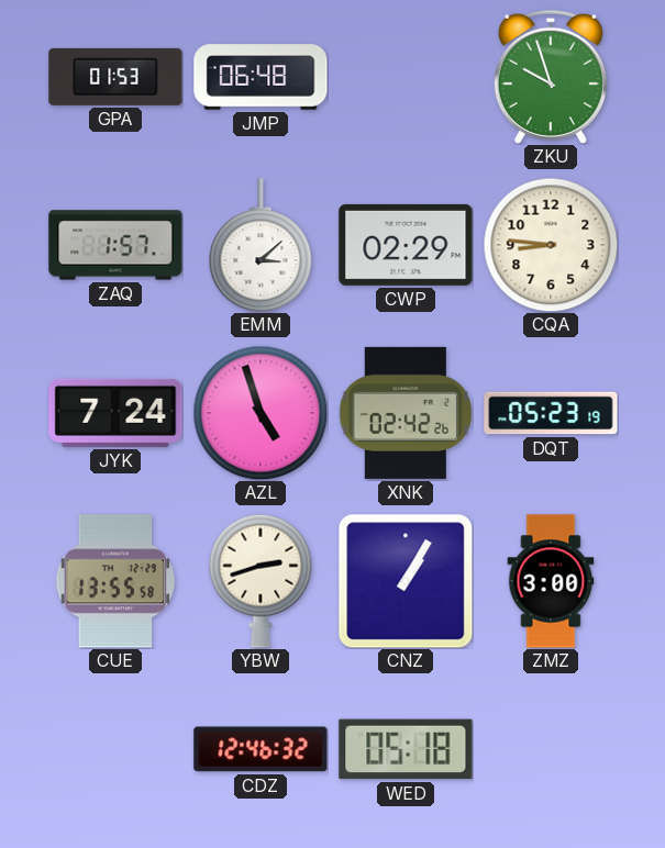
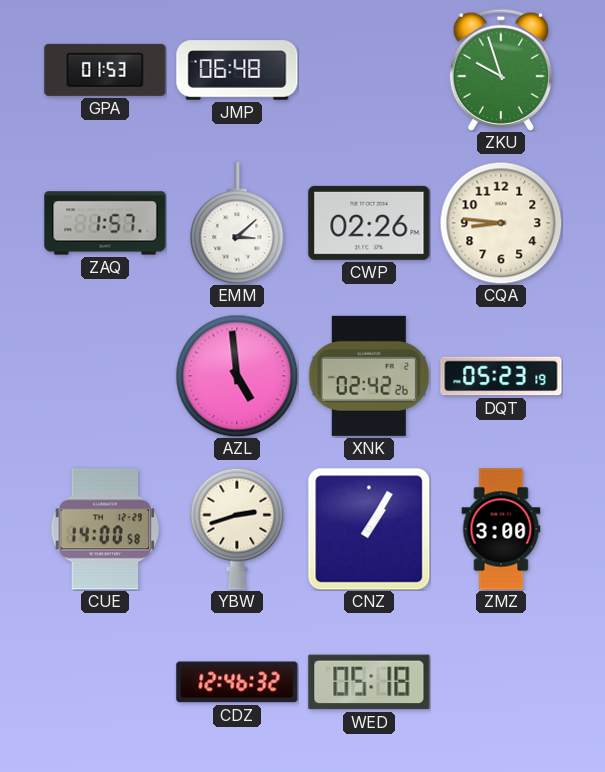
CWP: 02:29 -> 02:26 (369, 223)
JYK: 7:24 -> none (115, 413)
AZL: 4:57 -> 4:59 (237, 376)
CUE: 13:55 -> 14:00 (105, 529)
